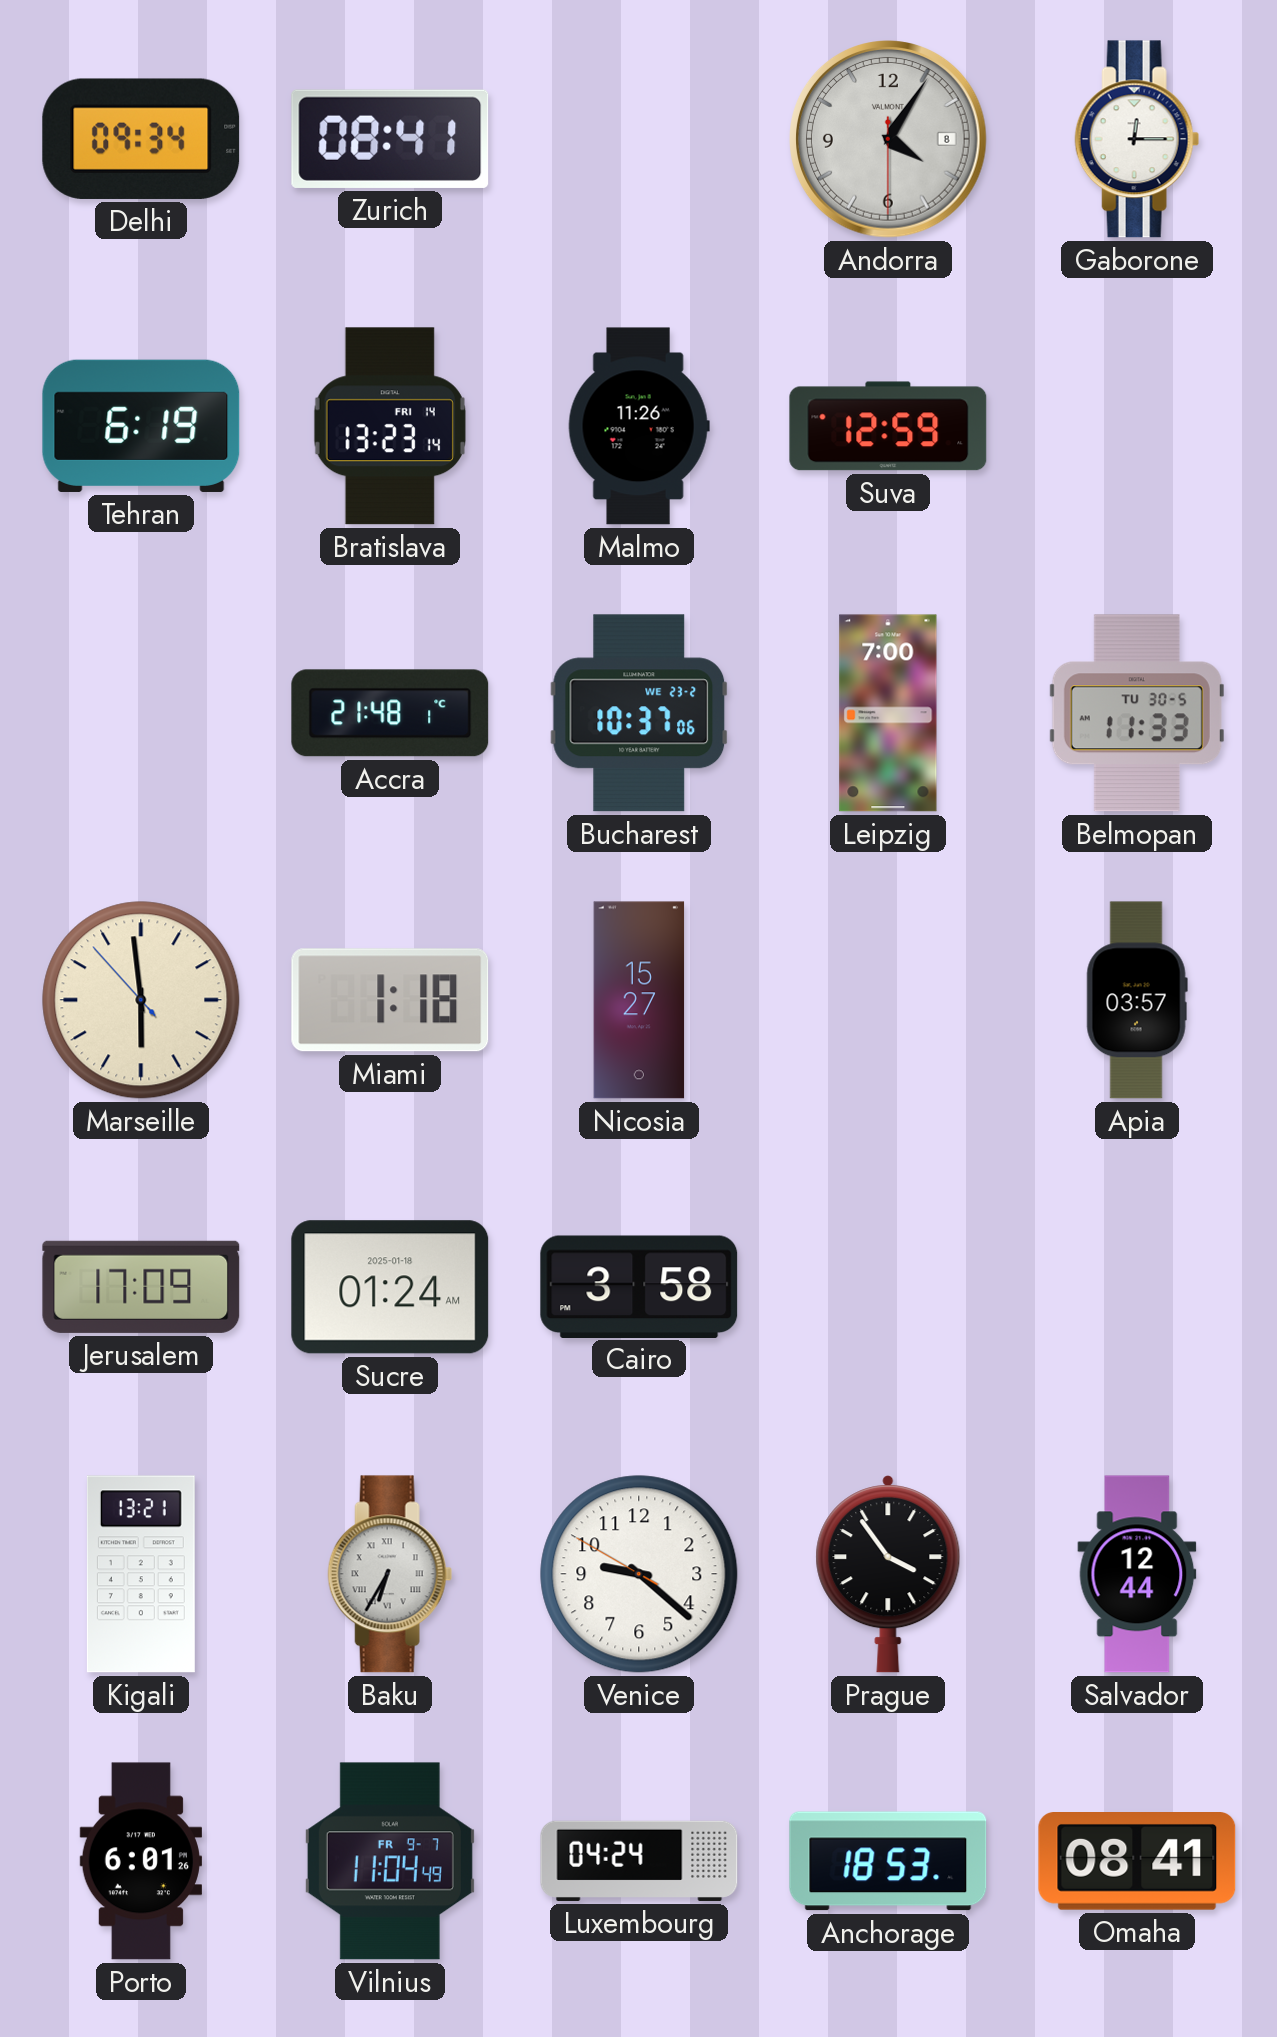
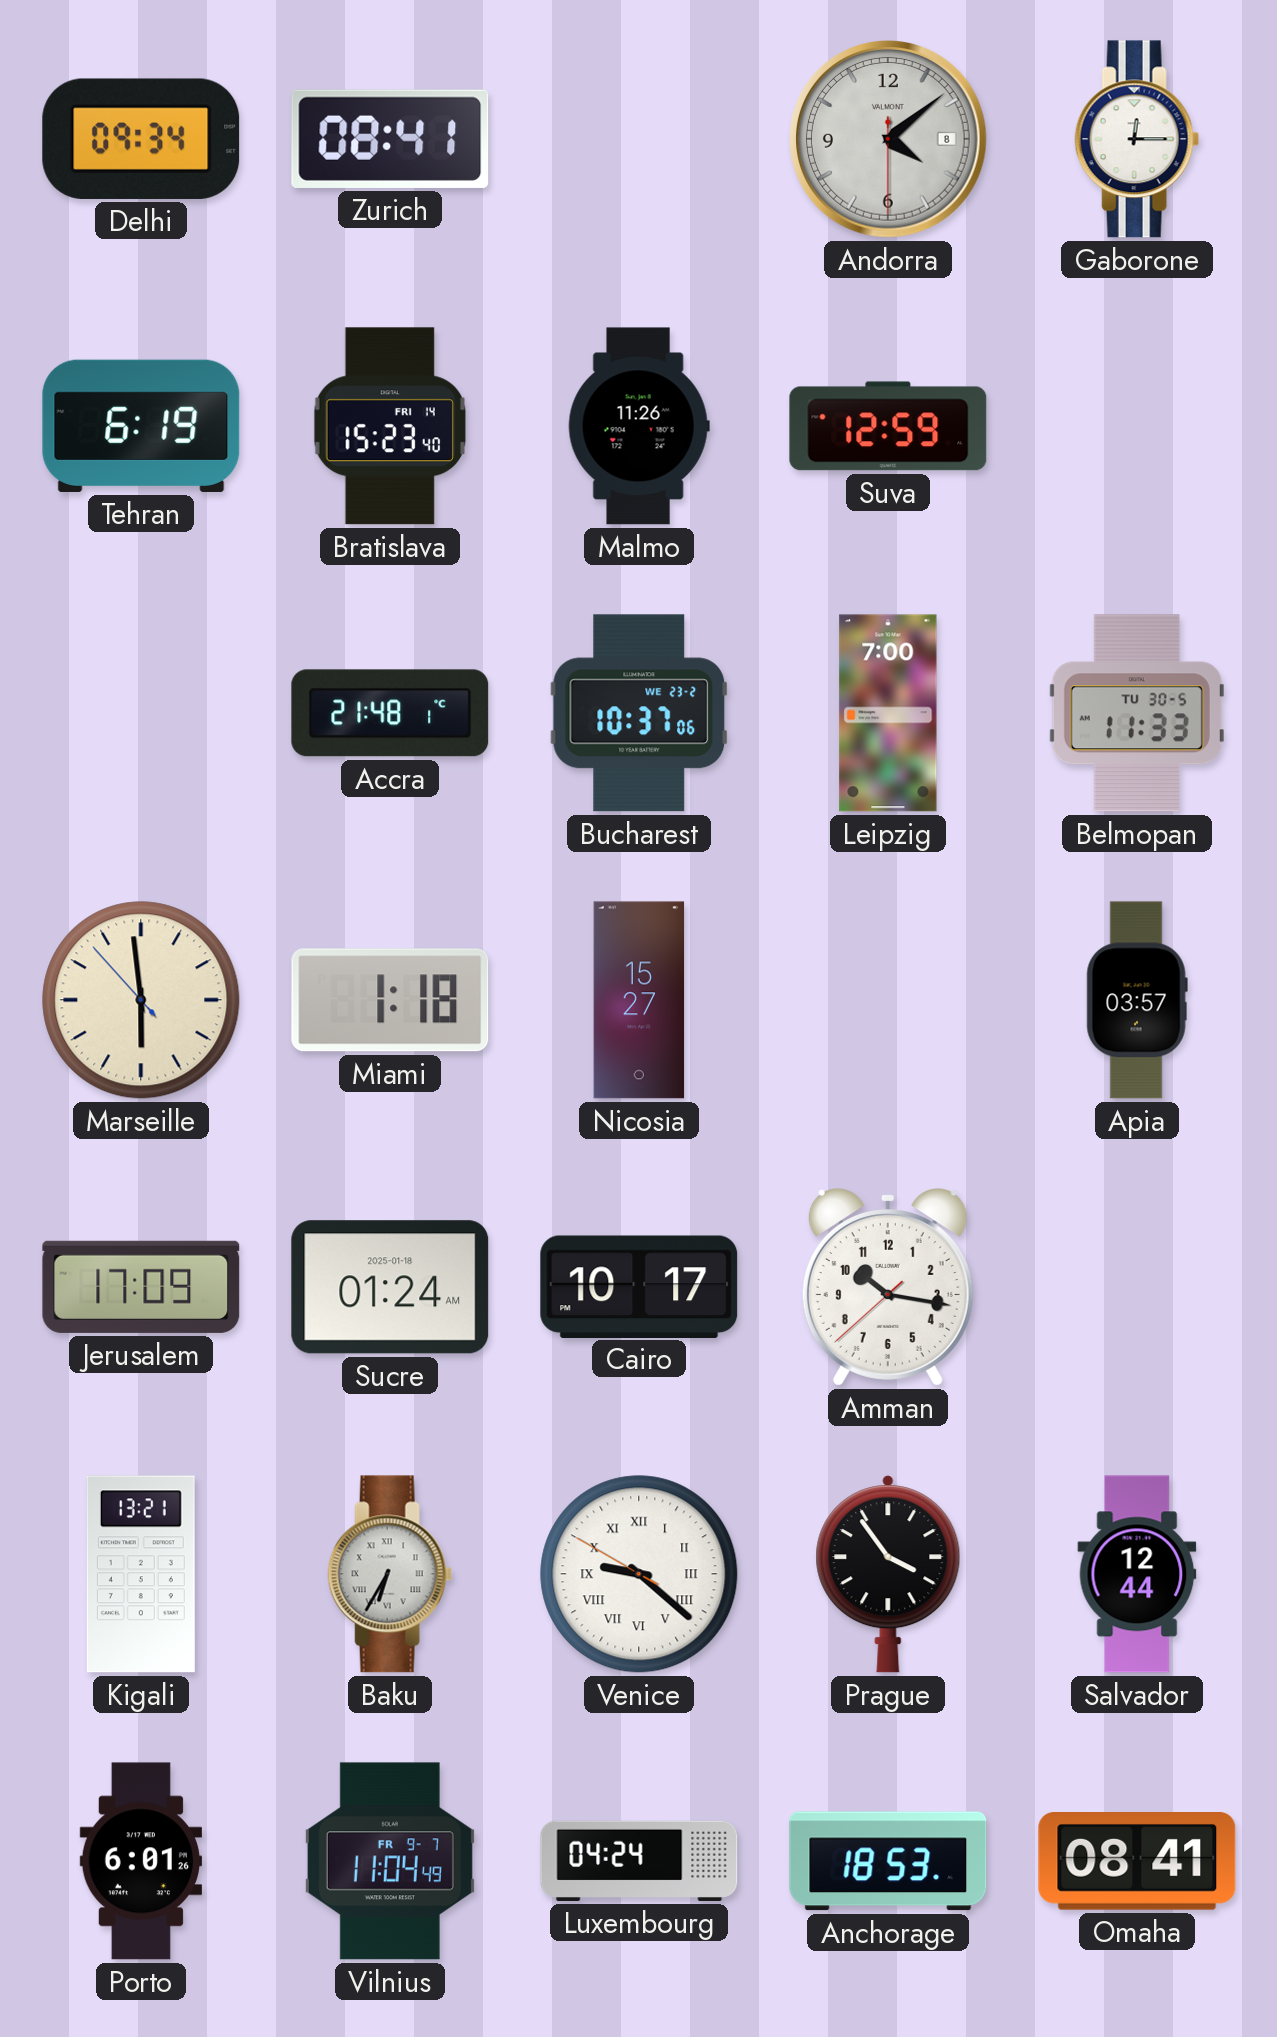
Andorra: 4:05 -> 4:08 (888, 139)
Bratislava: 13:23 -> 15:23 (390, 426)
Cairo: 3:58 -> 10:17 (639, 1286)
Amman: none -> 10:16 (888, 1287)
Venice numerals: Arabic -> Roman (639, 1574)
